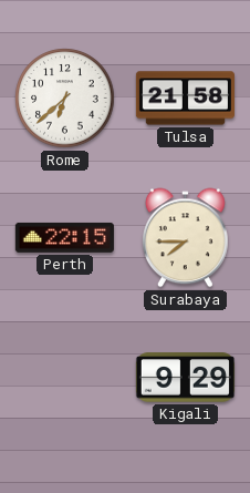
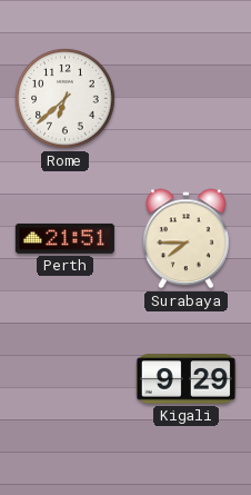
Tulsa: 21:58 -> none (185, 99)
Perth: 22:15 -> 21:51 (64, 238)
